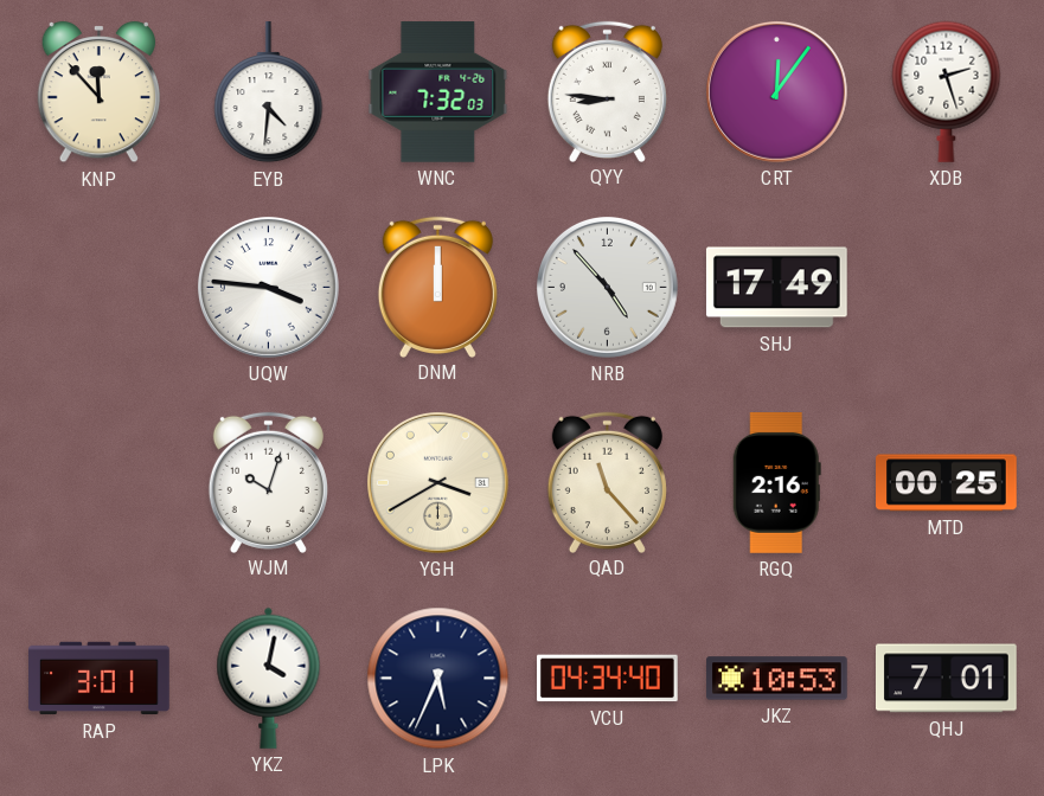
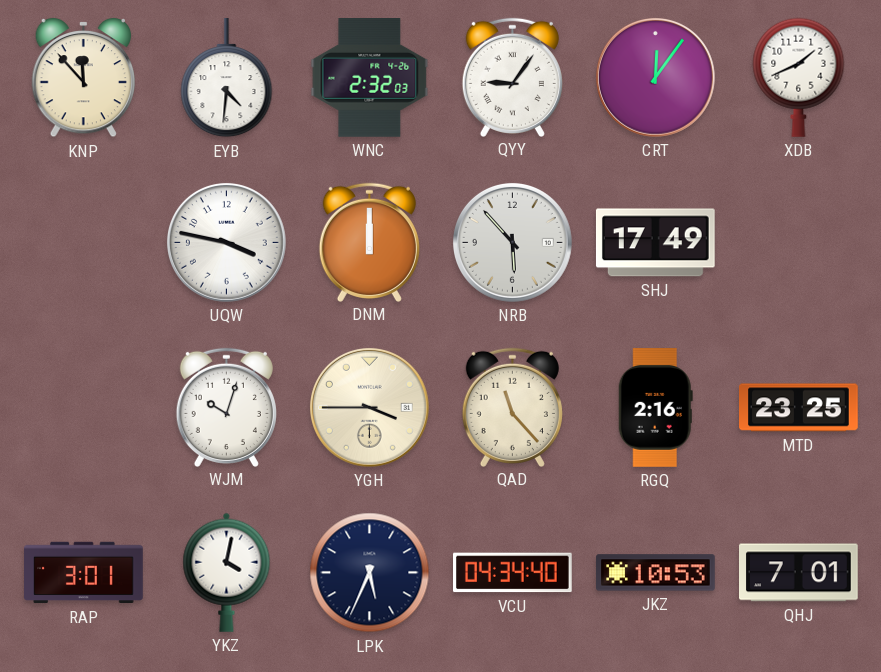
WNC: 7:32 -> 2:32 (370, 78)
QYY: 8:46 -> 9:06 (512, 77)
XDB: 2:27 -> 1:41 (799, 77)
UQW: 3:46 -> 3:47 (226, 242)
NRB: 4:53 -> 5:53 (512, 242)
YGH: 3:40 -> 3:45 (369, 407)
MTD: 00:25 -> 23:25 (799, 408)
